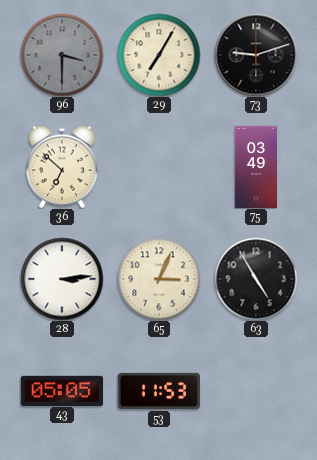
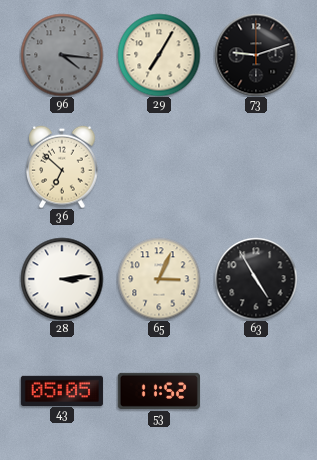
96: 3:30 -> 4:16 (62, 55)
75: 03:49 -> none (255, 166)
53: 11:53 -> 11:52 (159, 391)
